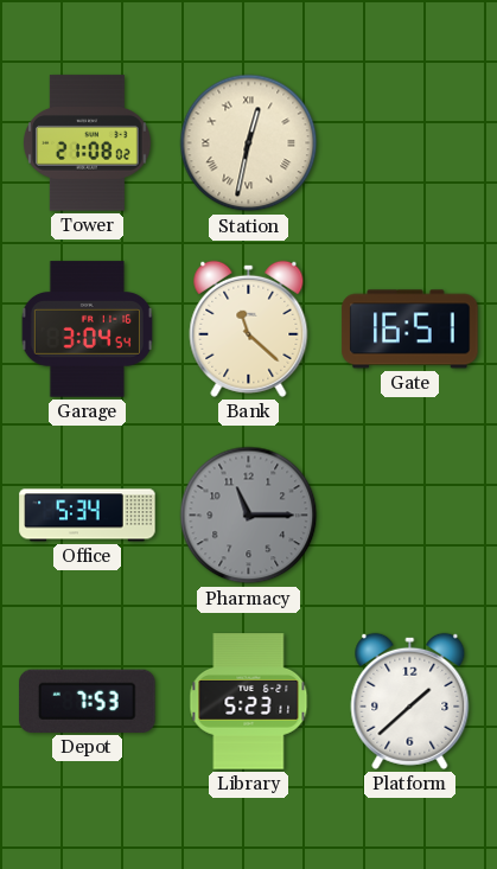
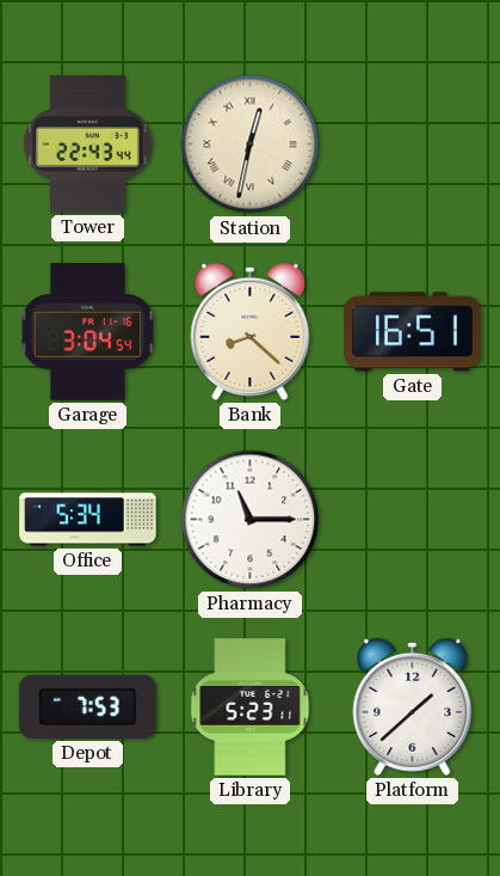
Tower: 21:08 -> 22:43 (88, 145)
Bank: 11:22 -> 8:22 (251, 331)
Pharmacy dial: grey -> white (251, 520)
